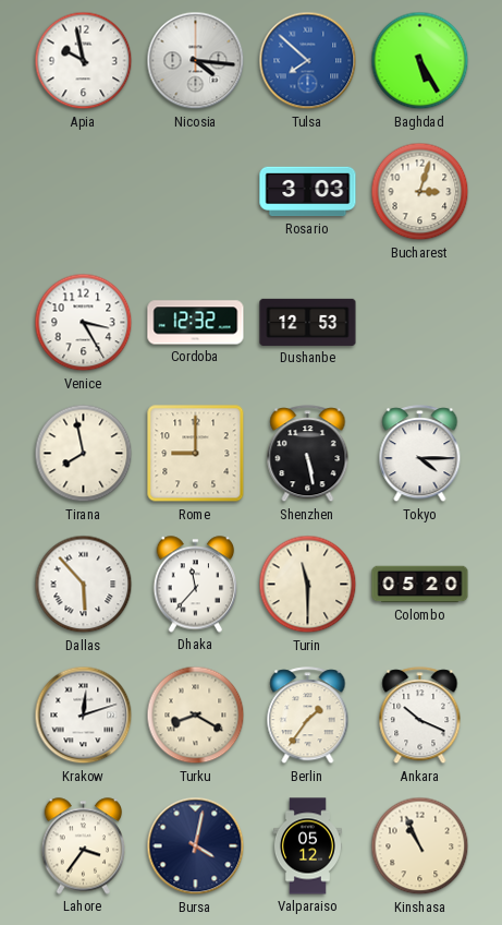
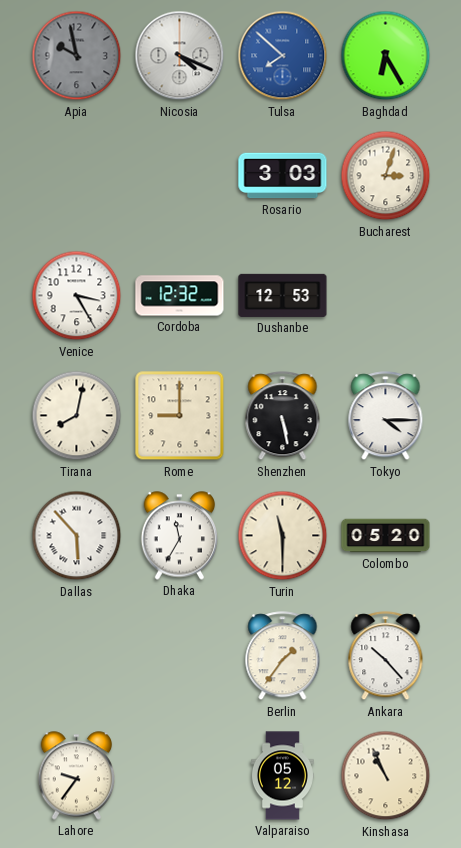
Apia dial: white -> grey (77, 56)
Nicosia: 4:16 -> 4:19 (180, 56)
Baghdad: 5:25 -> 6:25 (386, 56)
Tirana: 7:58 -> 8:02 (77, 416)
Dhaka: 11:37 -> 11:35 (180, 536)
Krakow: 12:12 -> none (84, 716)
Turku: 8:20 -> none (196, 716)
Ankara: 10:19 -> 10:23 (386, 656)
Lahore: 3:36 -> 9:36 (77, 776)
Bursa: 4:02 -> none (196, 846)
